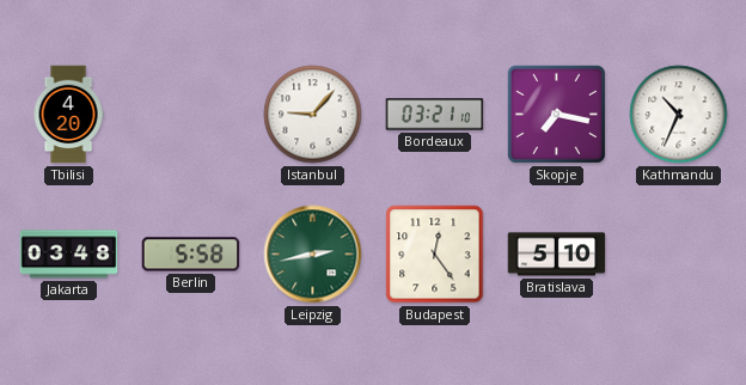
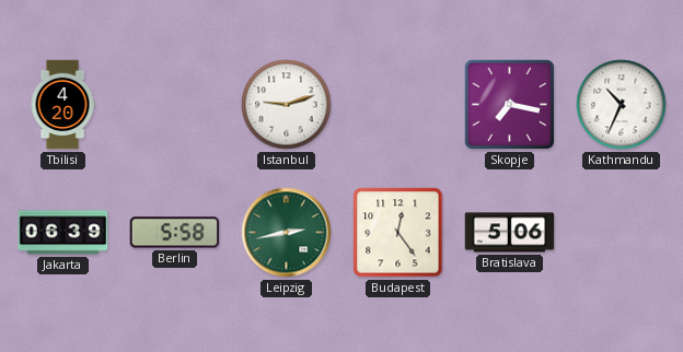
Istanbul: 9:07 -> 9:12 (287, 105)
Bordeaux: 03:21 -> none (435, 115)
Jakarta: 03:48 -> 06:39 (63, 233)
Bratislava: 5:10 -> 5:06 (510, 233)
